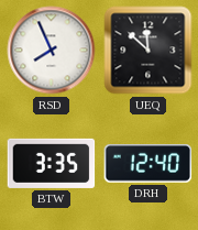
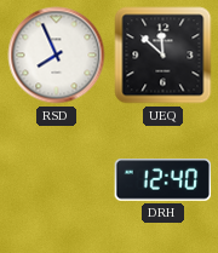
BTW: 3:35 -> none (52, 163)
